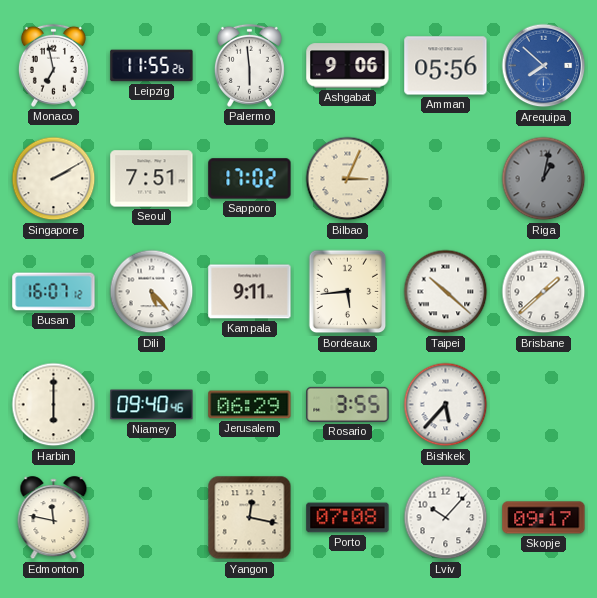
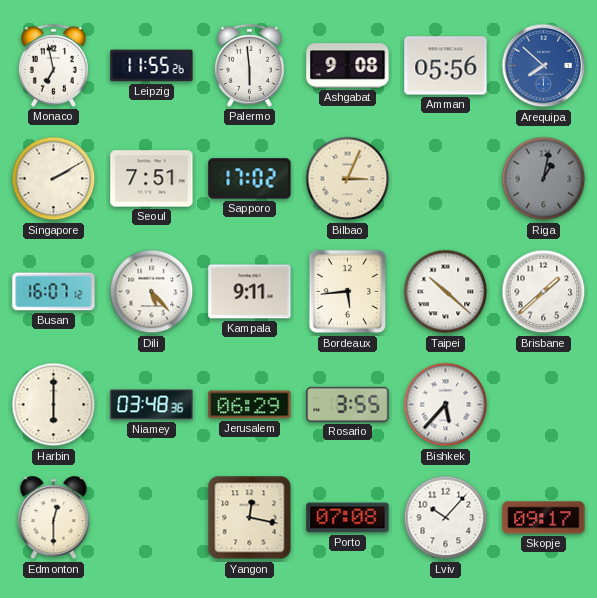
Ashgabat: 9:06 -> 9:08 (348, 66)
Niamey: 09:40 -> 03:48 (152, 405)
Edmonton: 11:47 -> 12:30 (54, 518)
